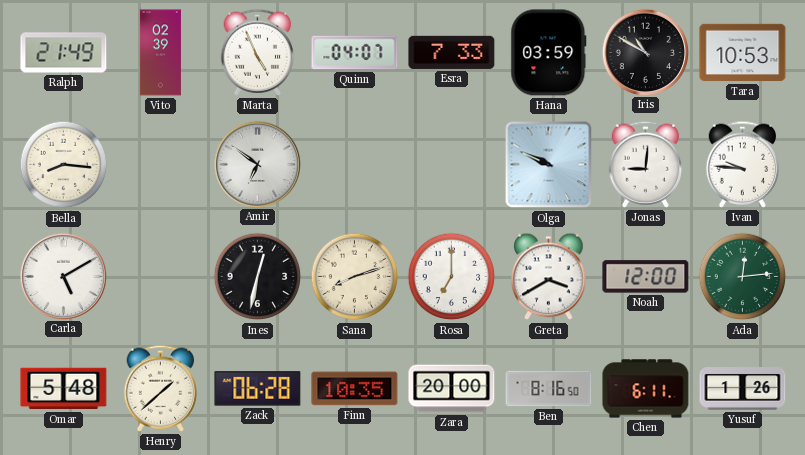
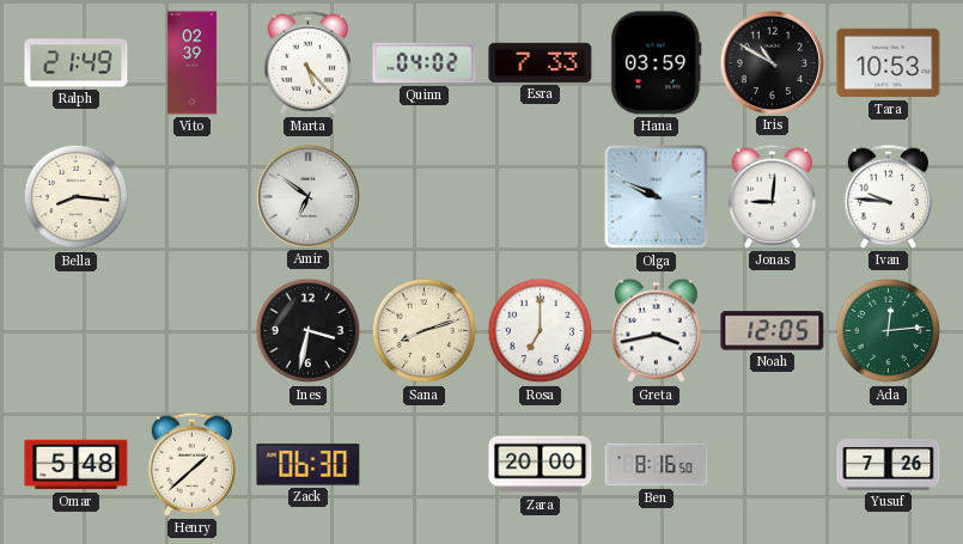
Marta: 4:56 -> 5:23 (309, 62)
Quinn: 04:07 -> 04:02 (425, 63)
Carla: 5:10 -> none (63, 276)
Ines: 12:32 -> 3:32 (309, 331)
Greta: 3:40 -> 3:43 (657, 331)
Noah: 12:00 -> 12:05 (773, 331)
Zack: 06:28 -> 06:30 (309, 465)
Finn: 10:35 -> none (355, 389)
Chen: 6:11 -> none (646, 389)
Yusuf: 1:26 -> 7:26 (889, 465)
